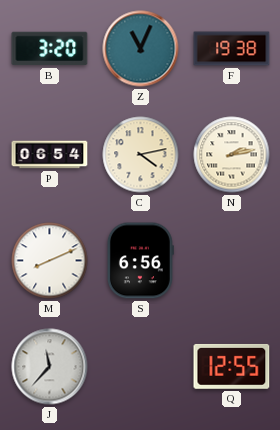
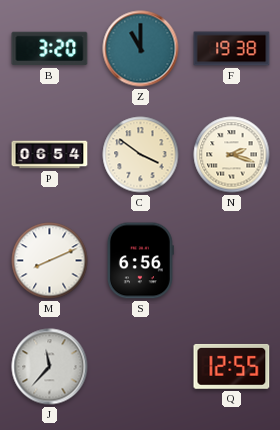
Z: 11:04 -> 11:00 (141, 49)
C: 4:13 -> 3:51 (141, 155)
N: 2:13 -> 2:18 (232, 155)
